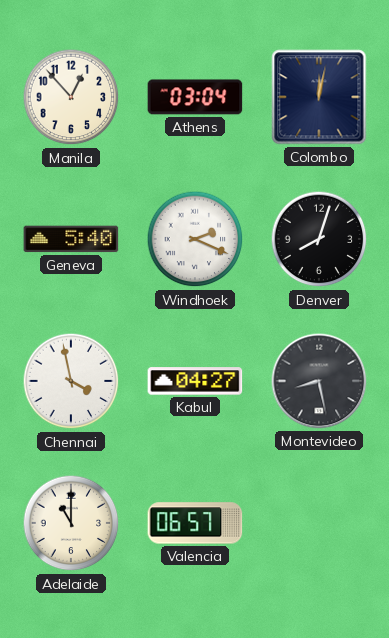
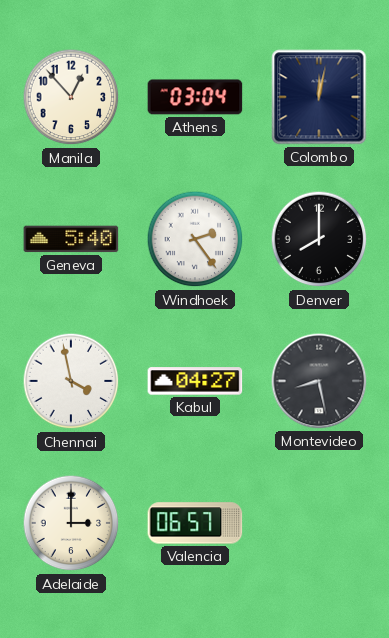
Windhoek: 2:19 -> 2:24 (195, 239)
Denver: 8:03 -> 8:00 (319, 239)
Adelaide: 11:00 -> 3:00 (71, 523)
